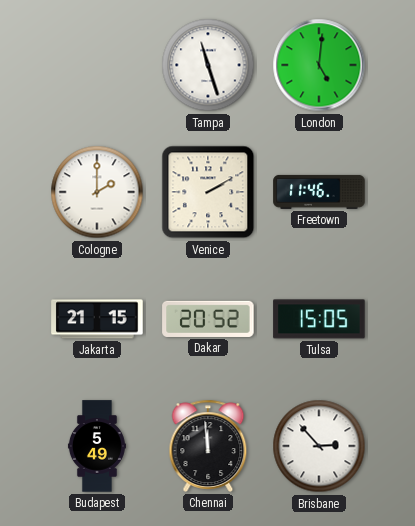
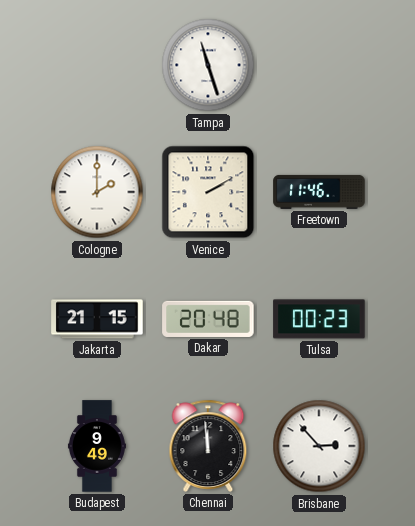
London: 5:01 -> none (319, 65)
Dakar: 20:52 -> 20:48 (208, 319)
Tulsa: 15:05 -> 00:23 (319, 319)
Budapest: 5:49 -> 9:49 (97, 446)
